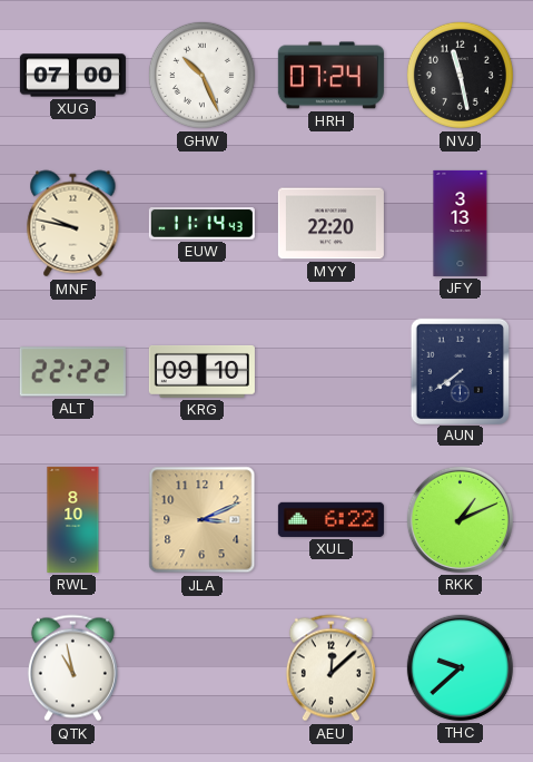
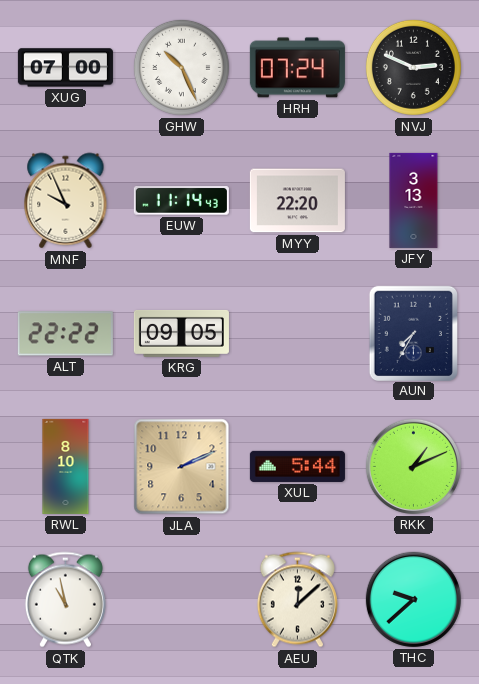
NVJ: 11:28 -> 2:49 (413, 67)
MNF: 9:47 -> 9:56 (66, 201)
KRG: 09:10 -> 09:05 (181, 333)
AUN: 7:39 -> 7:35 (413, 333)
JLA: 3:11 -> 2:11 (182, 467)
XUL: 6:22 -> 5:44 (297, 466)
